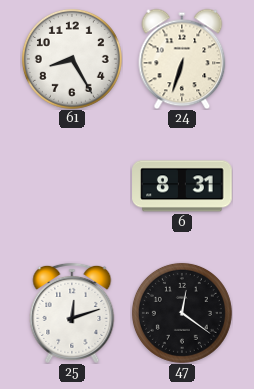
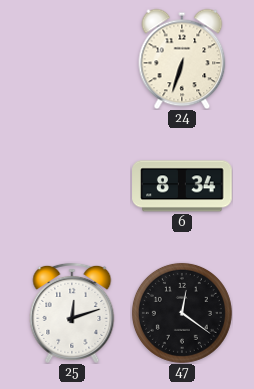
61: 8:25 -> none (72, 59)
6: 8:31 -> 8:34 (182, 186)
